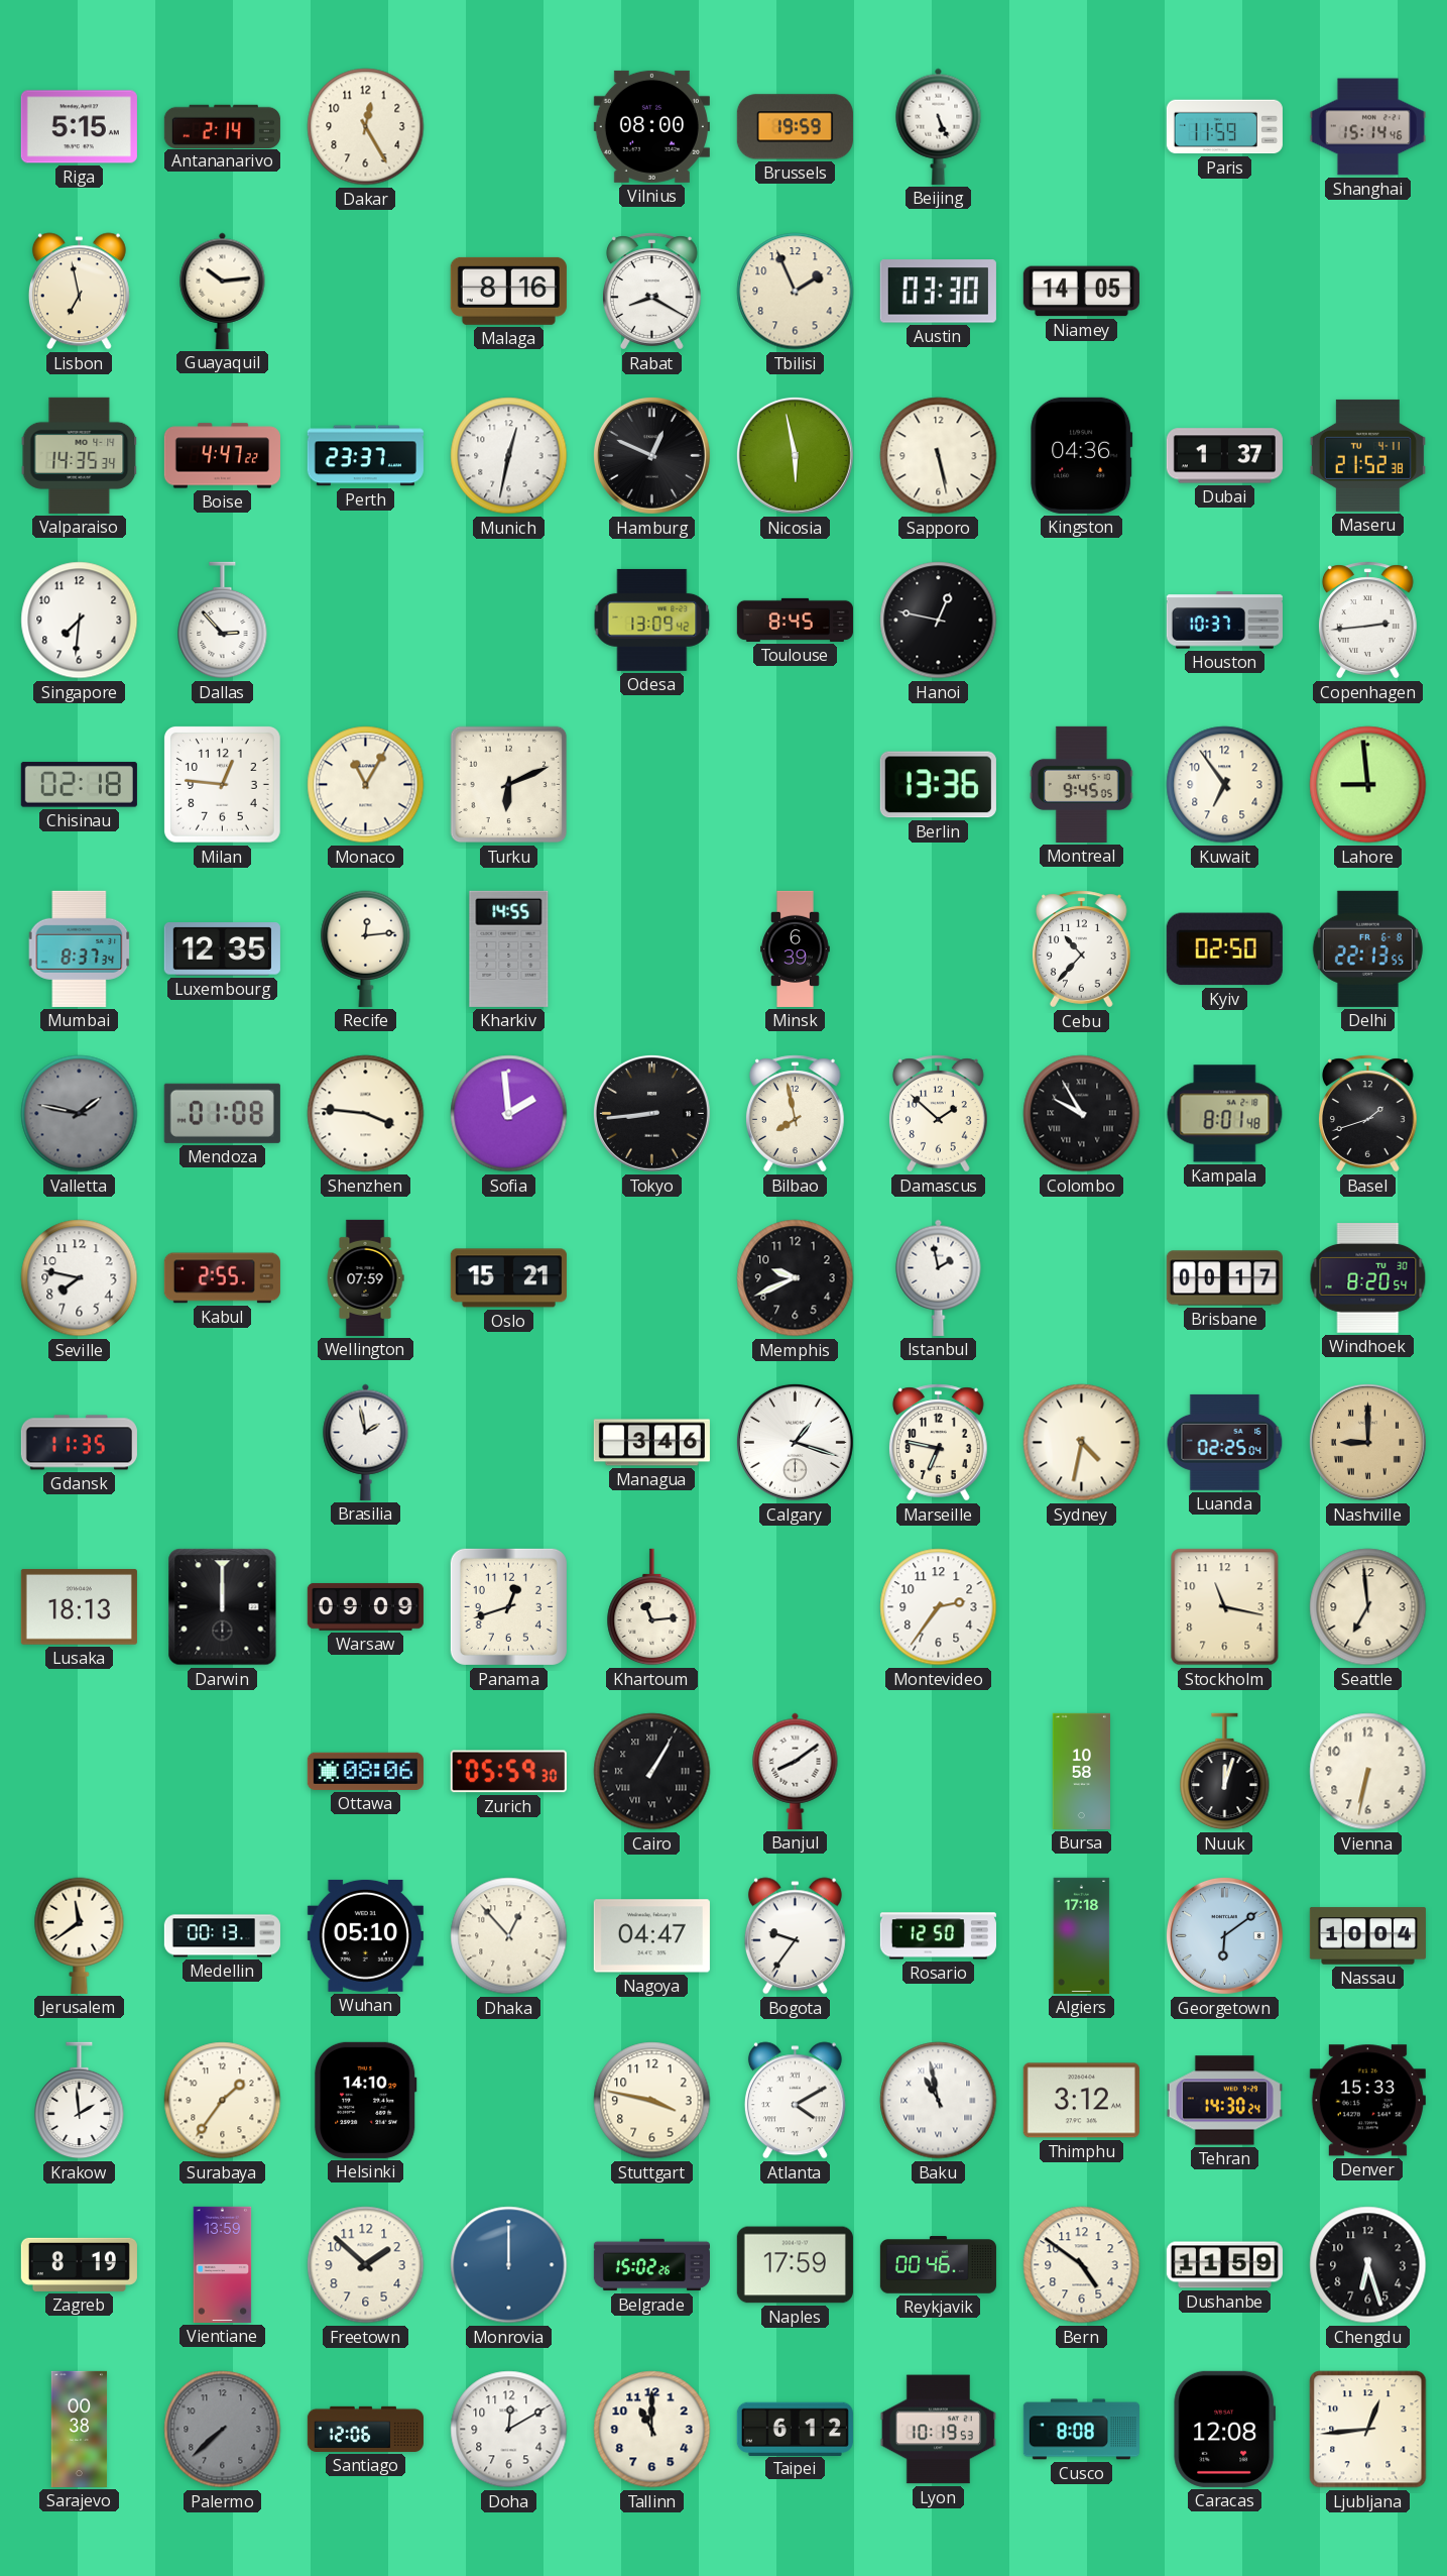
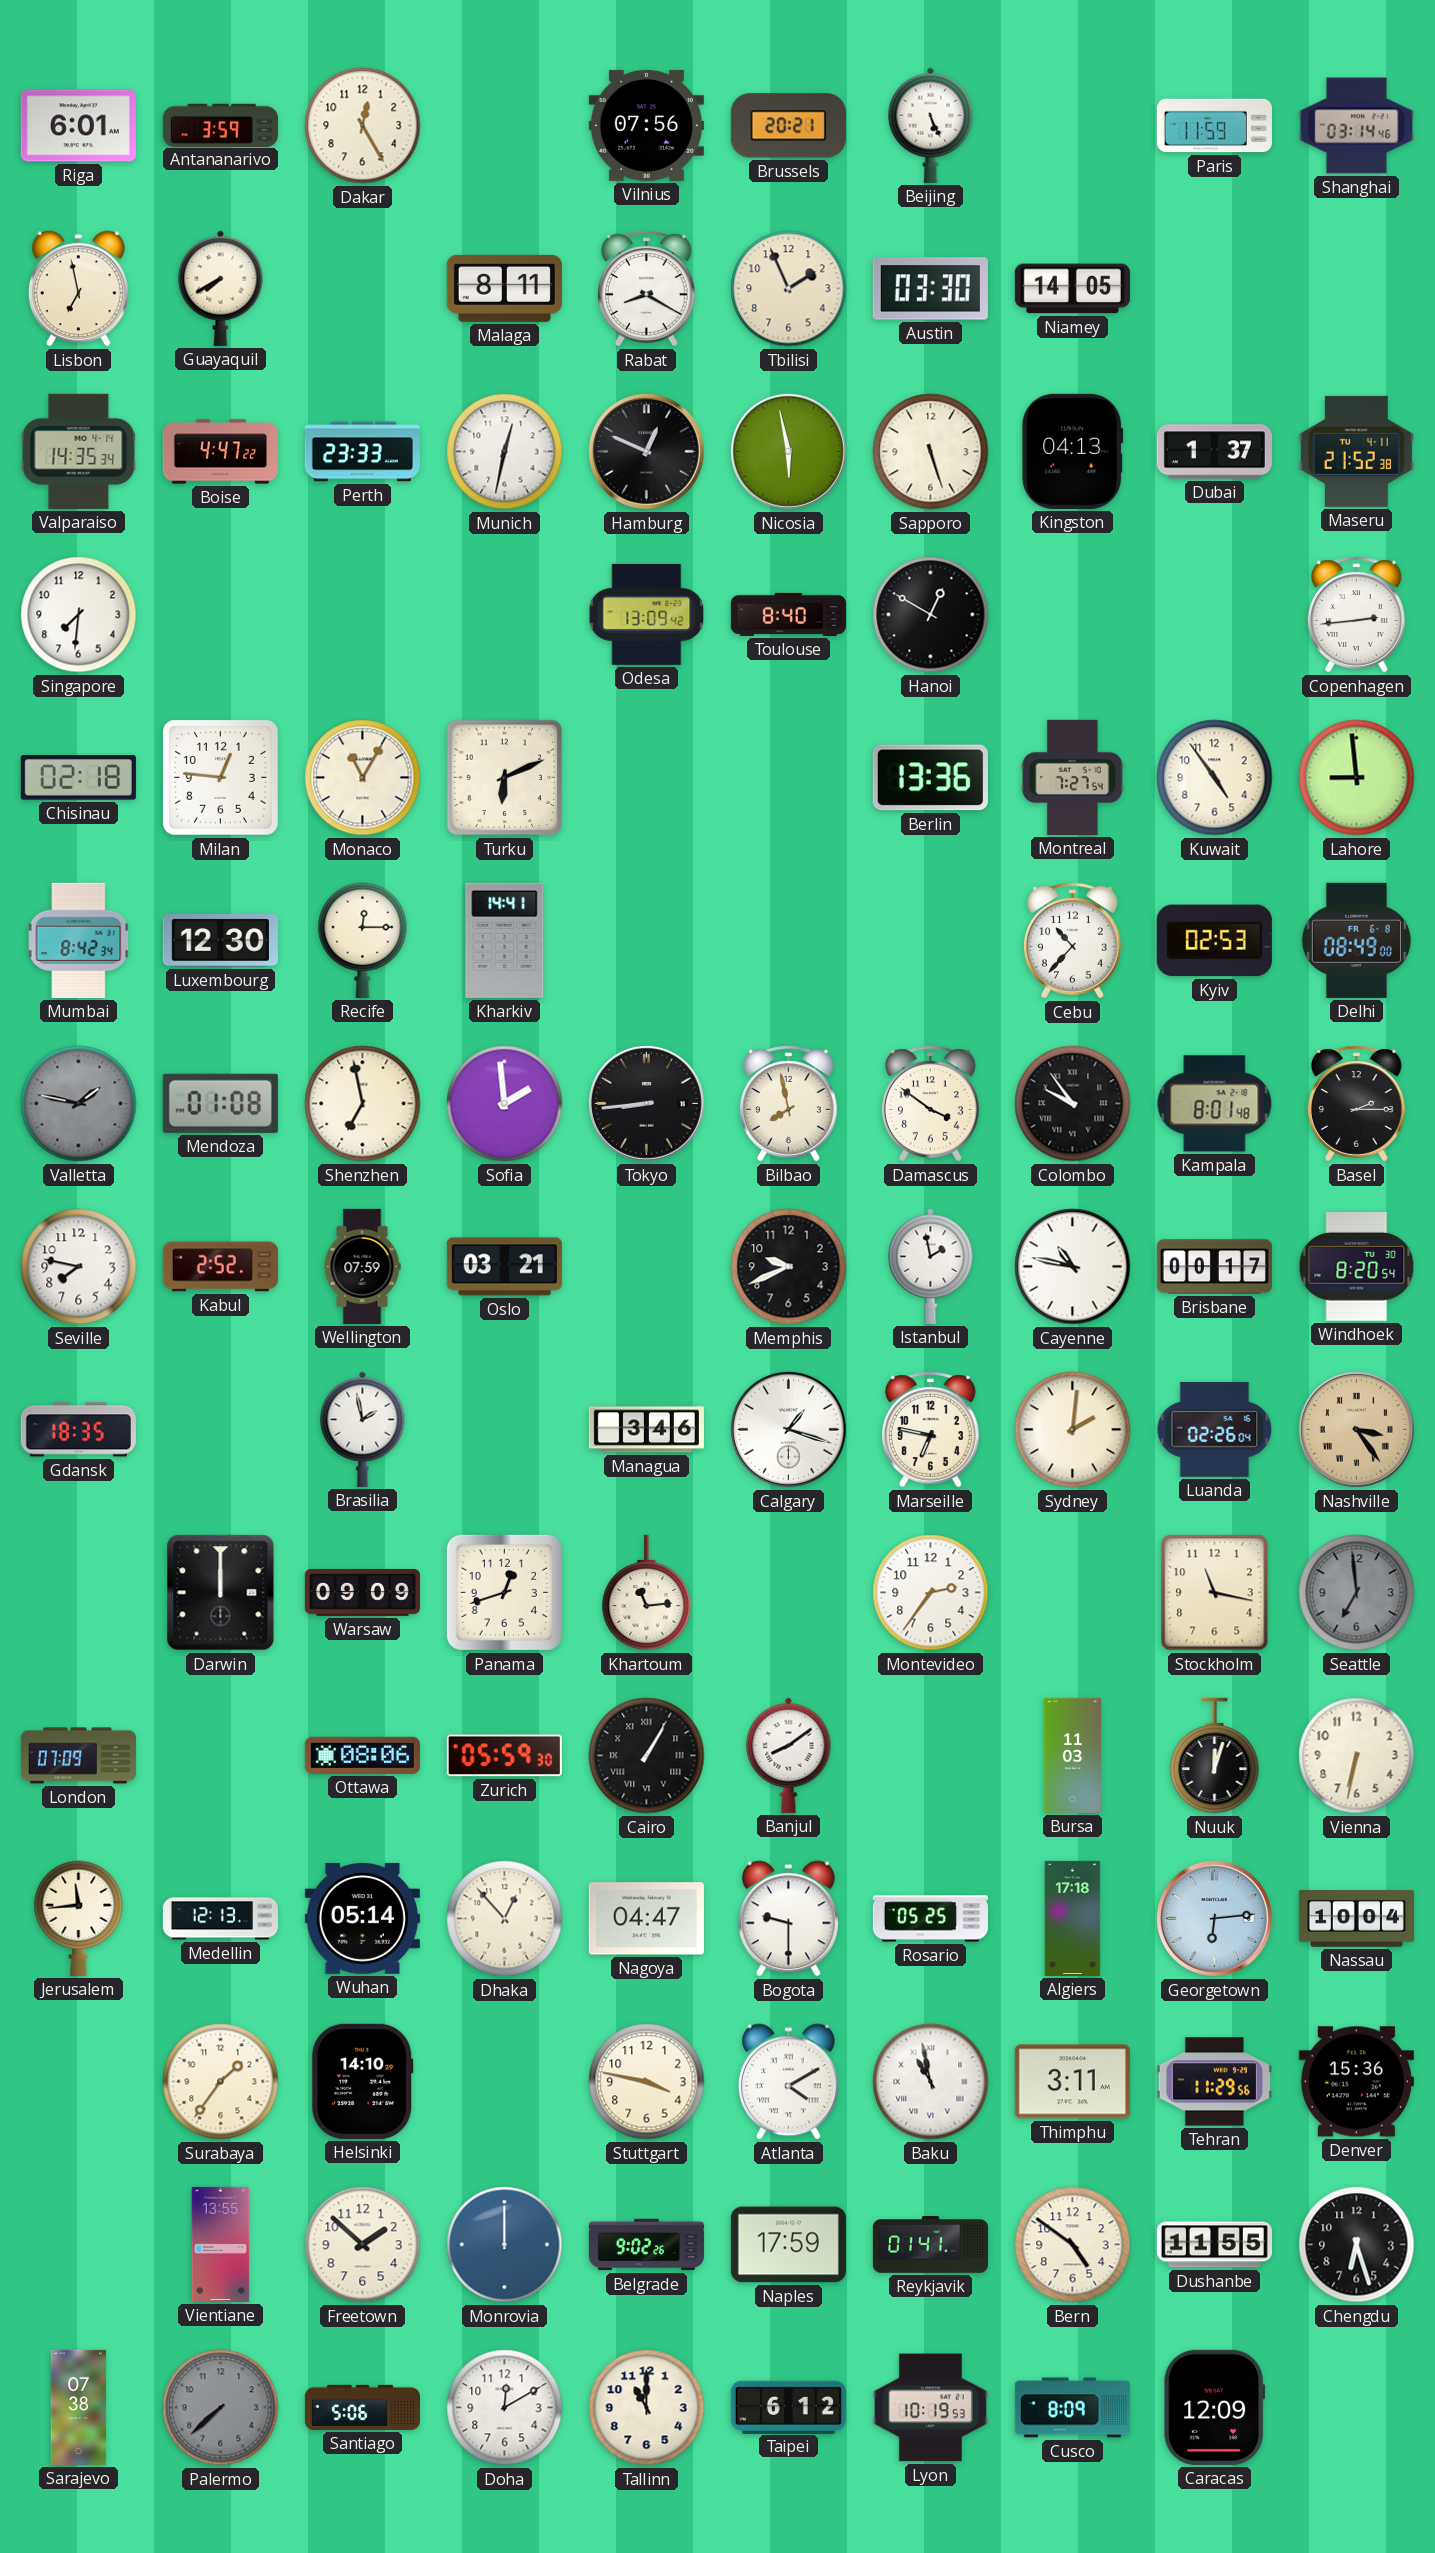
Riga: 5:15 -> 6:01 (78, 126)
Antananarivo: 2:14 -> 3:59 (220, 125)
Vilnius: 08:00 -> 07:56 (646, 125)
Brussels: 19:59 -> 20:21 (788, 126)
Shanghai: 15:14 -> 03:14 (1356, 126)
Guayaquil: 10:14 -> 7:40 (221, 288)
Malaga: 8:16 -> 8:11 (504, 288)
Perth: 23:37 -> 23:33 (362, 452)
Sapporo: 5:28 -> 5:27 (931, 452)
Kingston: 04:36 -> 04:13 (1073, 451)
Dallas: 2:53 -> none (223, 621)
Toulouse: 8:45 -> 8:40 (788, 614)
Hanoi: 12:47 -> 12:50 (931, 615)
Houston: 10:37 -> none (1224, 621)
Montreal: 9:45 -> 7:27 (1072, 777)
Kuwait: 6:54 -> 4:54 (1215, 778)
Mumbai: 8:37 -> 8:42 (79, 940)
Luxembourg: 12:35 -> 12:30 (220, 941)
Recife: 12:14 -> 12:15 (363, 940)
Kharkiv: 14:55 -> 14:41 (505, 940)
Minsk: 6:39 -> none (796, 948)
Kyiv: 02:50 -> 02:53 (1214, 941)
Delhi: 22:13 -> 08:49 (1356, 940)
Shenzhen: 3:46 -> 6:58 (363, 1104)
Damascus: 1:52 -> 3:51 (931, 1104)
Colombo: 9:55 -> 9:54 (1073, 1104)
Basel: 1:42 -> 2:15 (1357, 1104)
Kabul: 2:55 -> 2:52 (220, 1267)
Oslo: 15:21 -> 03:21 (504, 1267)
Cayenne: none -> 10:47 (1073, 1267)
Gdansk: 11:35 -> 18:35 (78, 1430)
Sydney: 4:32 -> 2:01 (1073, 1430)
Luanda: 02:25 -> 02:26 (1215, 1429)
Nashville: 9:00 -> 3:24 (1356, 1429)
Lusaka: 18:13 -> none (79, 1606)
Seattle dial: cream -> grey (1357, 1593)
London: none -> 07:09 (78, 1756)
Bursa: 10:58 -> 11:03 (1072, 1755)
Jerusalem: 11:39 -> 11:44 (79, 1918)
Medellin: 00:13 -> 12:13 (220, 1919)
Wuhan: 05:10 -> 05:14 (362, 1918)
Bogota: 9:36 -> 9:30 (788, 1919)
Rosario: 12:50 -> 05:25 (930, 1919)
Georgetown: 6:09 -> 6:14 (1214, 1918)
Krakow: 1:59 -> none (80, 2101)
Thimphu: 3:12 -> 3:11 (1072, 2082)
Tehran: 14:30 -> 11:29 (1214, 2082)
Denver: 15:33 -> 15:36 (1356, 2082)
Zagreb: 8:19 -> none (79, 2264)
Vientiane: 13:59 -> 13:55 (221, 2244)
Belgrade: 15:02 -> 9:02 (646, 2245)
Reykjavik: 00:46 -> 01:41 (930, 2245)
Dushanbe: 11:59 -> 11:55 (1214, 2245)
Sarajevo: 00:38 -> 07:38 (79, 2407)
Santiago: 12:06 -> 5:06 (362, 2407)
Cusco: 8:08 -> 8:09 (1072, 2408)
Caracas: 12:08 -> 12:09 (1215, 2407)
Ljubljana: 12:44 -> none (1368, 2430)
